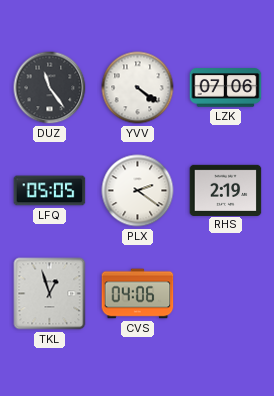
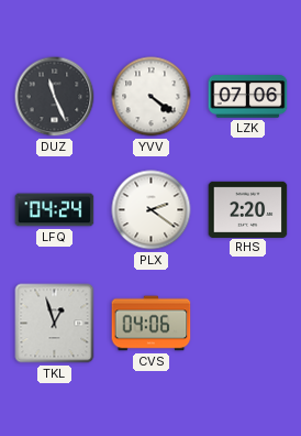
DUZ: 11:24 -> 11:26 (55, 97)
LFQ: 05:05 -> 04:24 (55, 210)
RHS: 2:19 -> 2:20 (248, 209)
